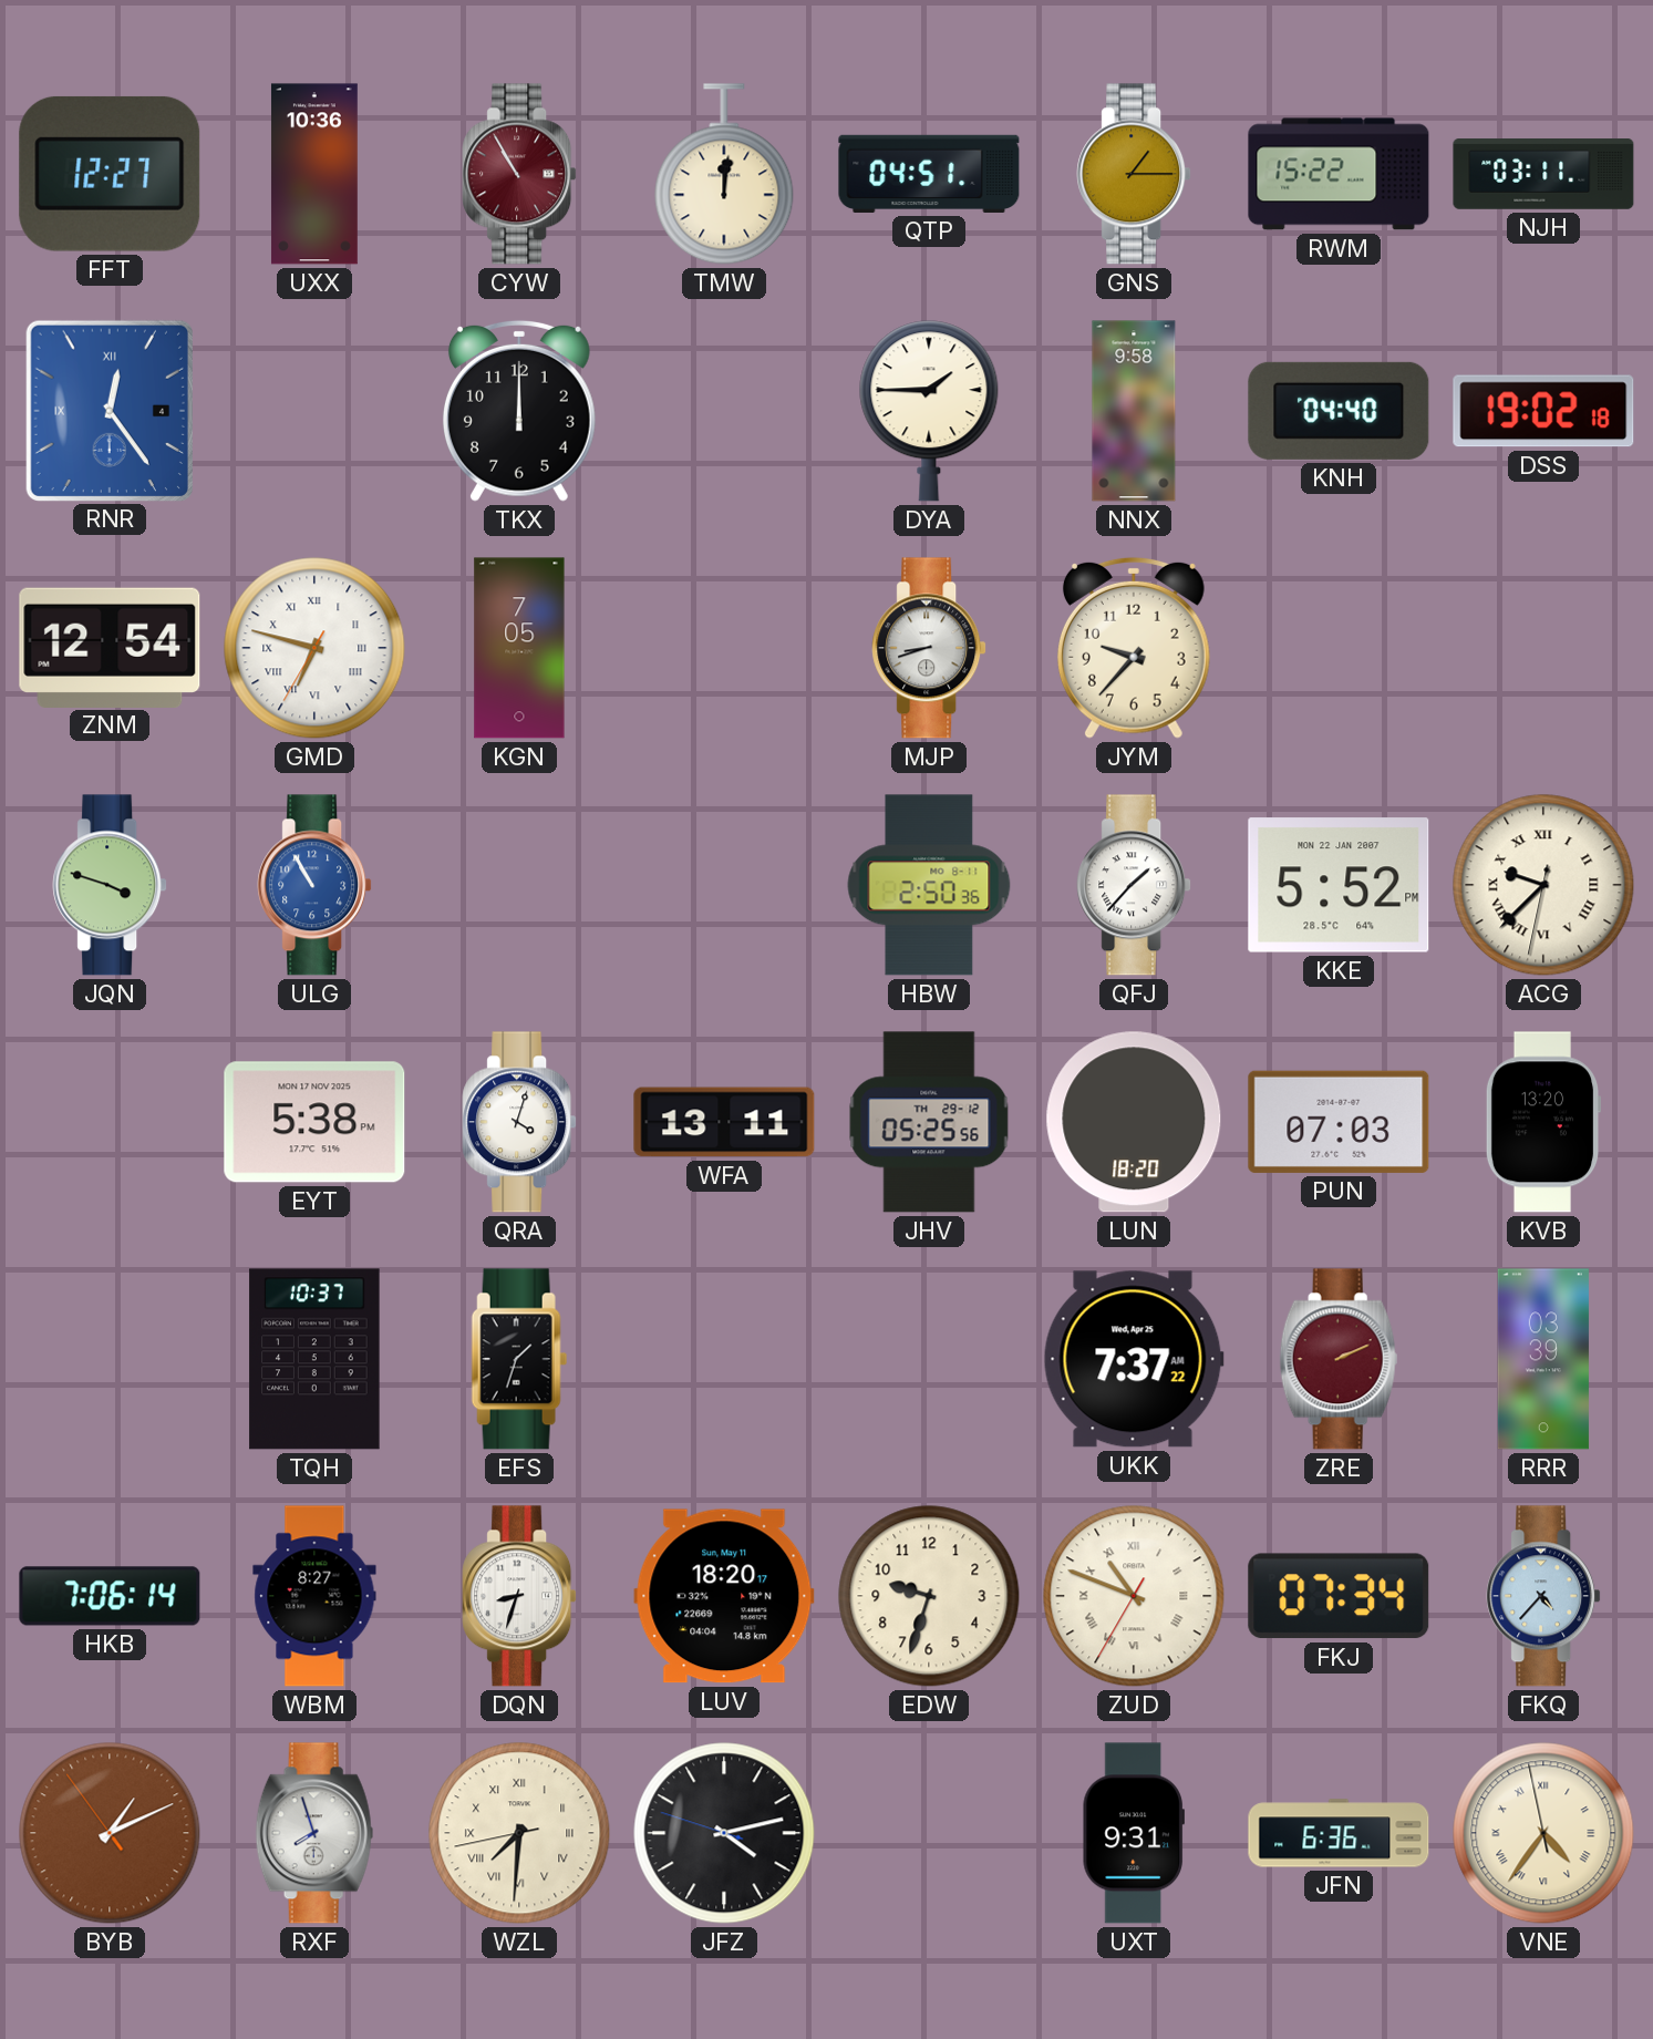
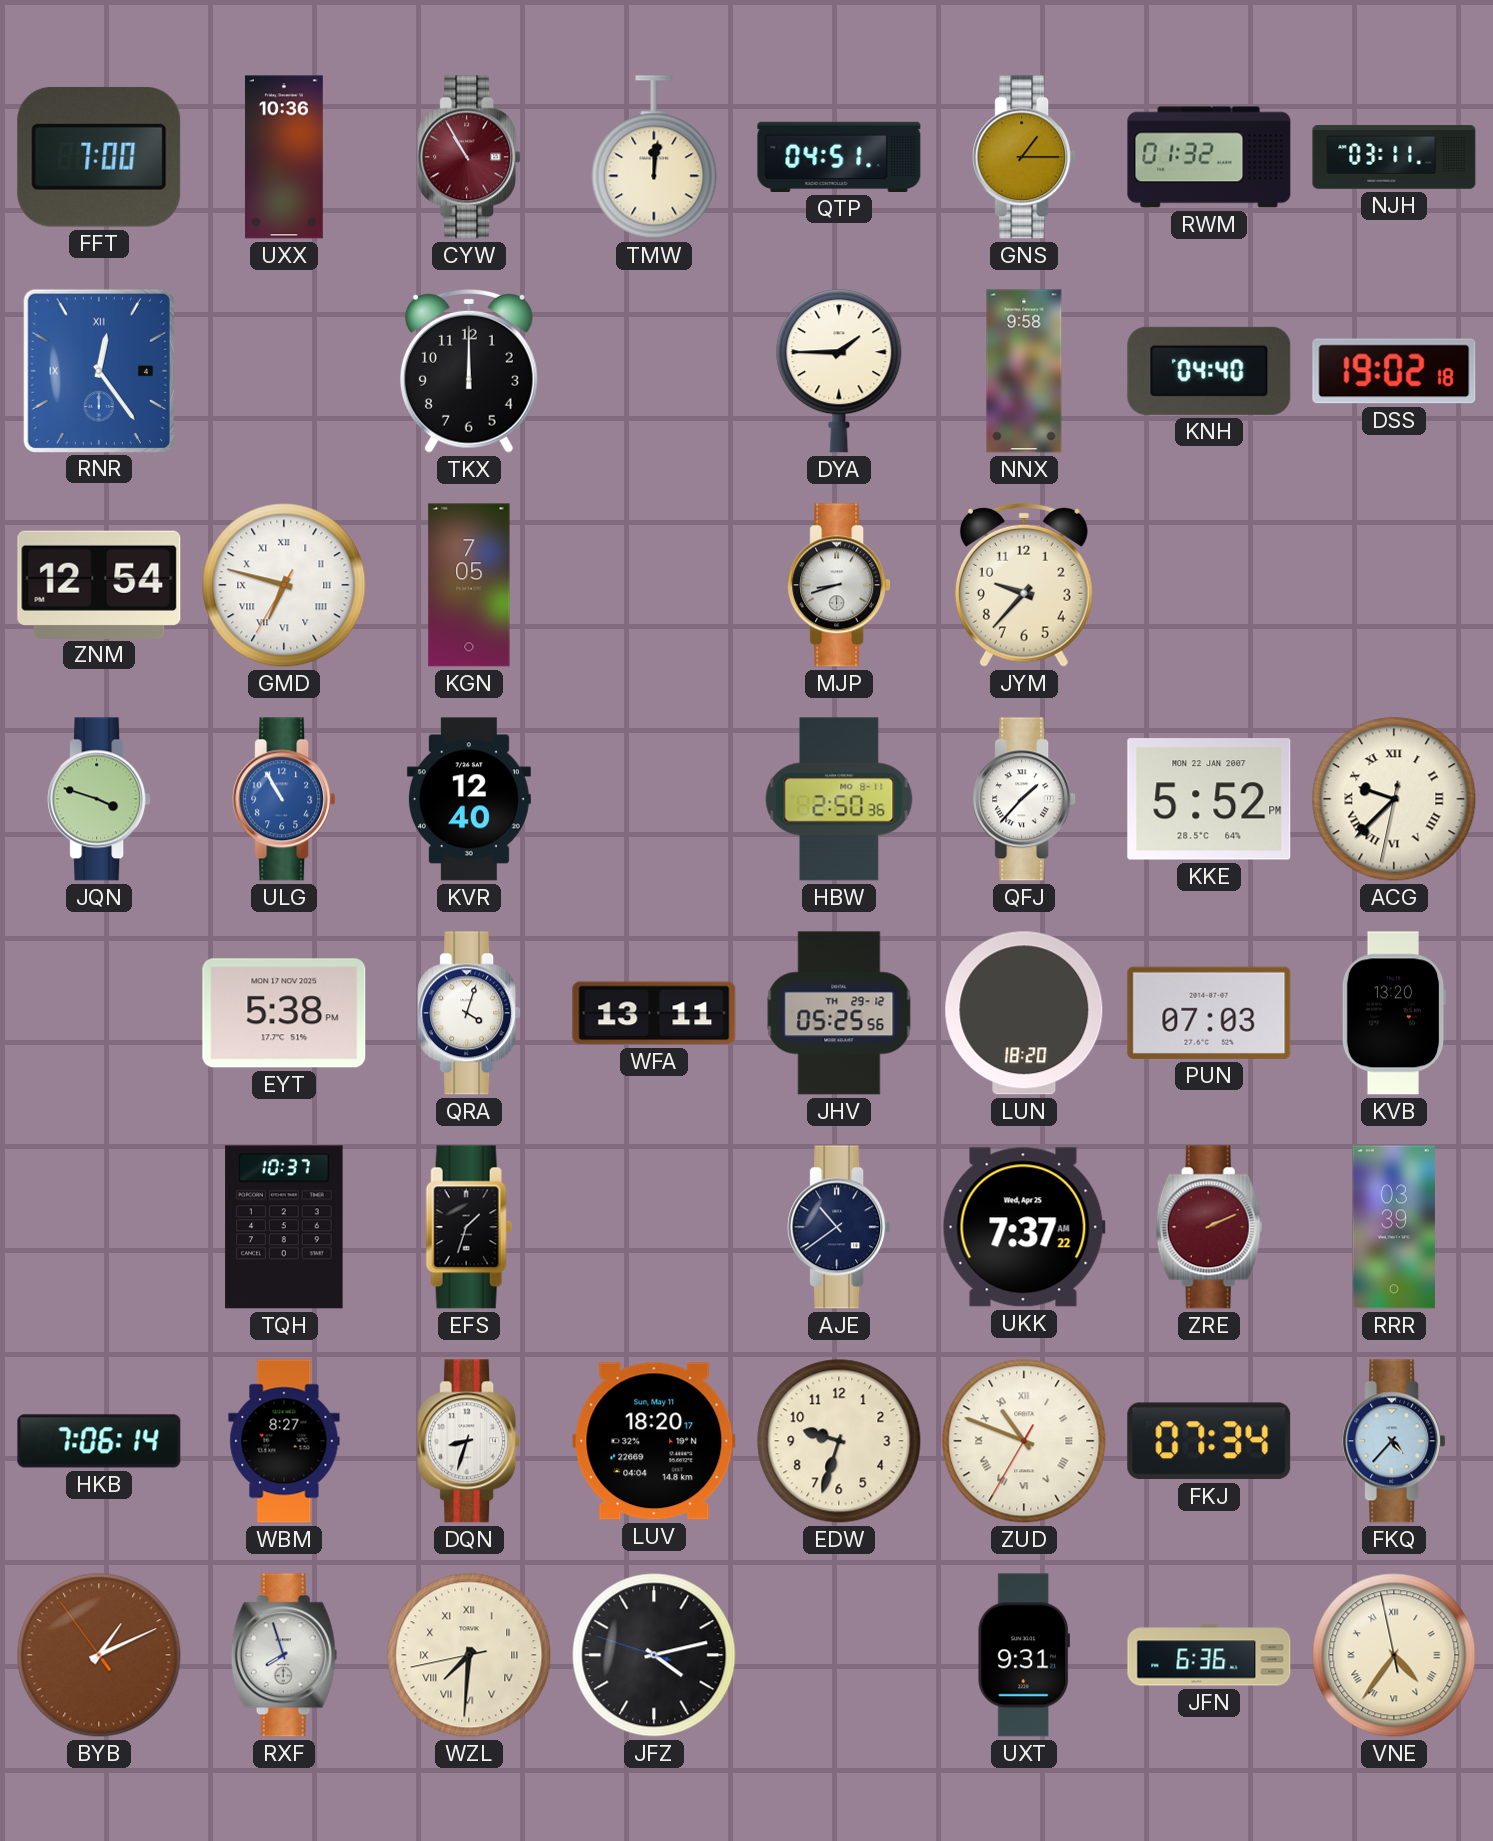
FFT: 12:27 -> 7:00 (99, 157)
RWM: 15:22 -> 01:32 (1209, 157)
KVR: none -> 12:40 (469, 799)
AJE: none -> 10:39 (839, 1227)
